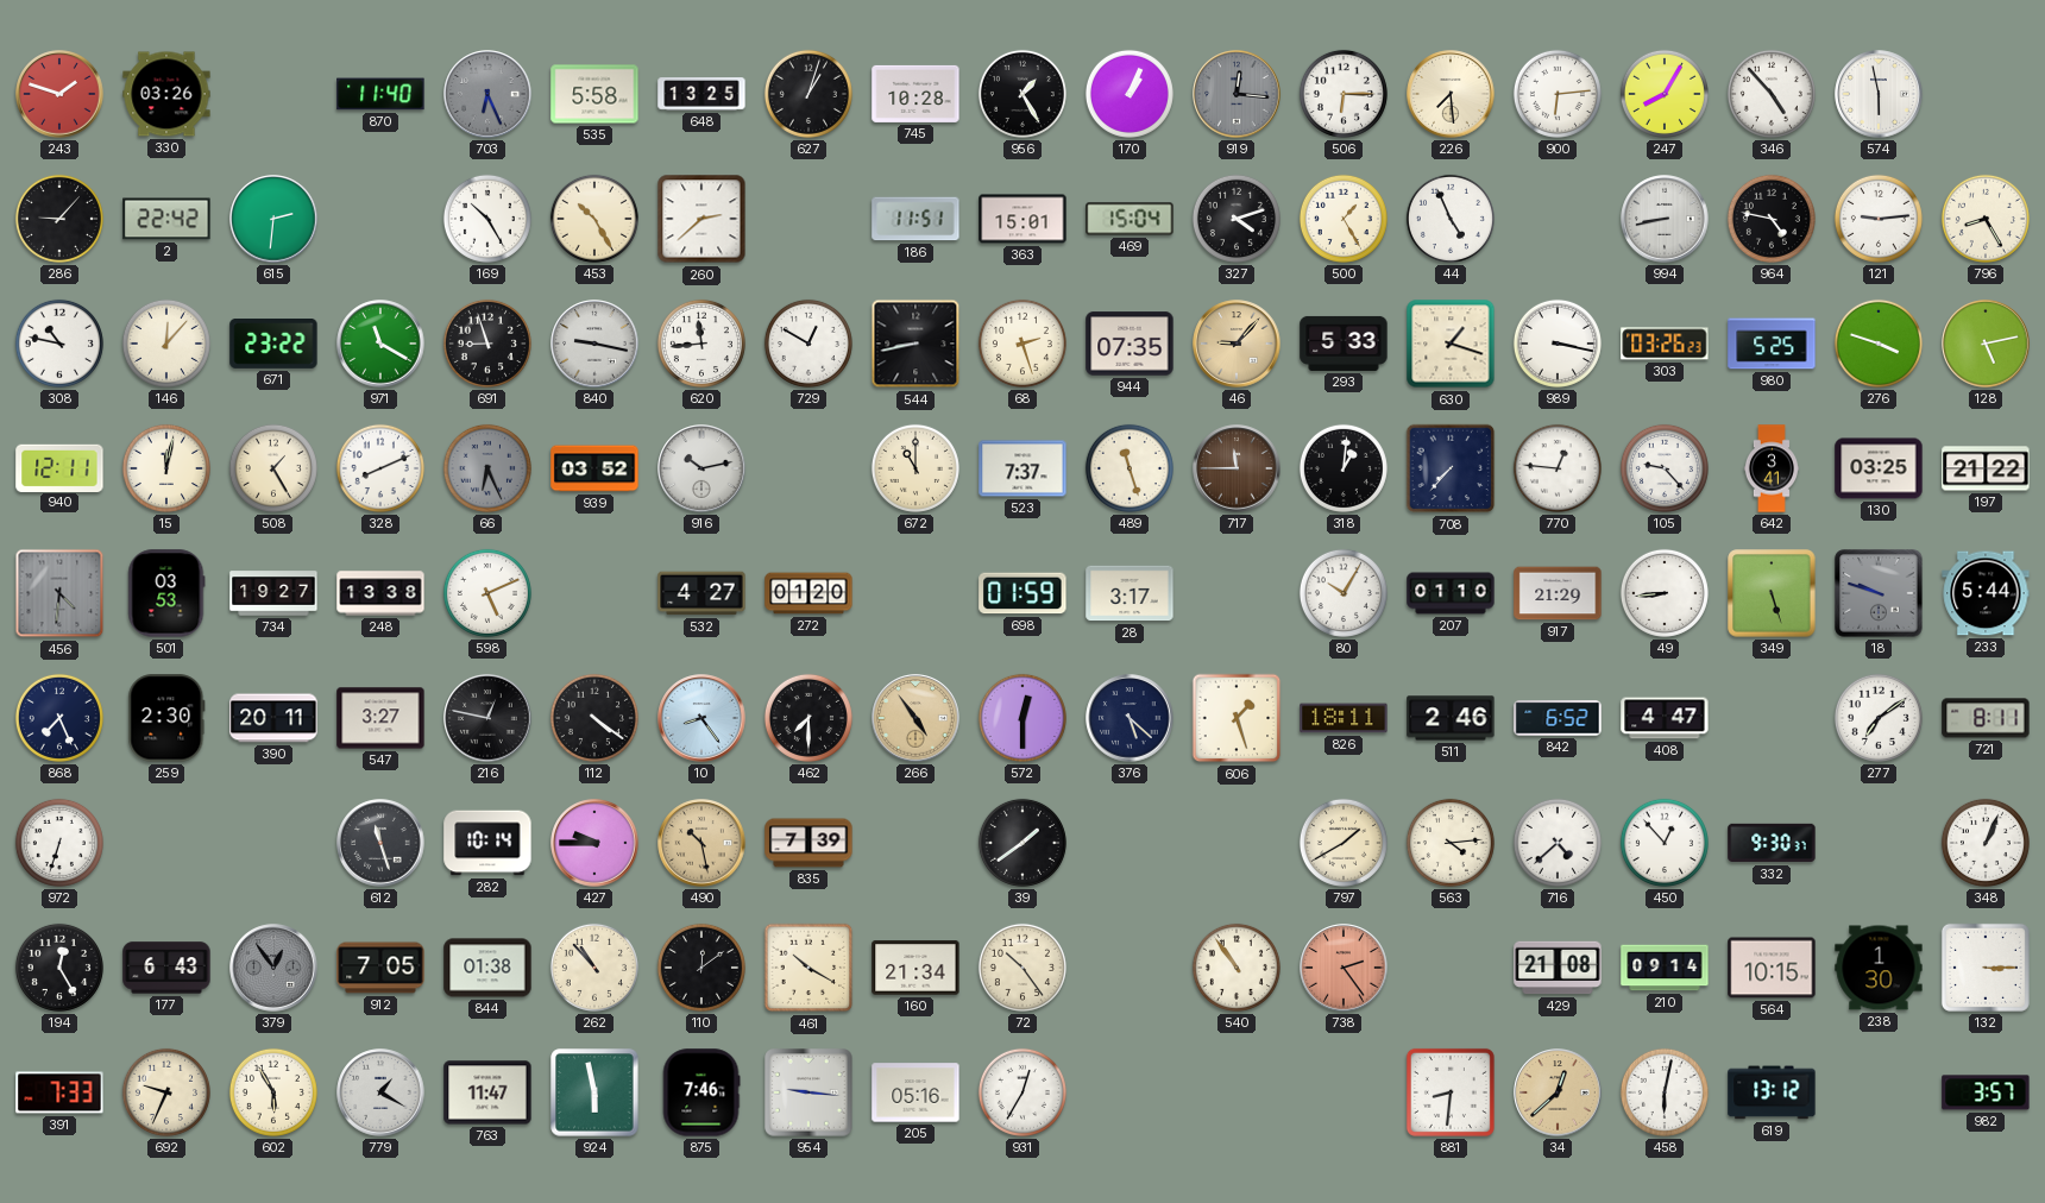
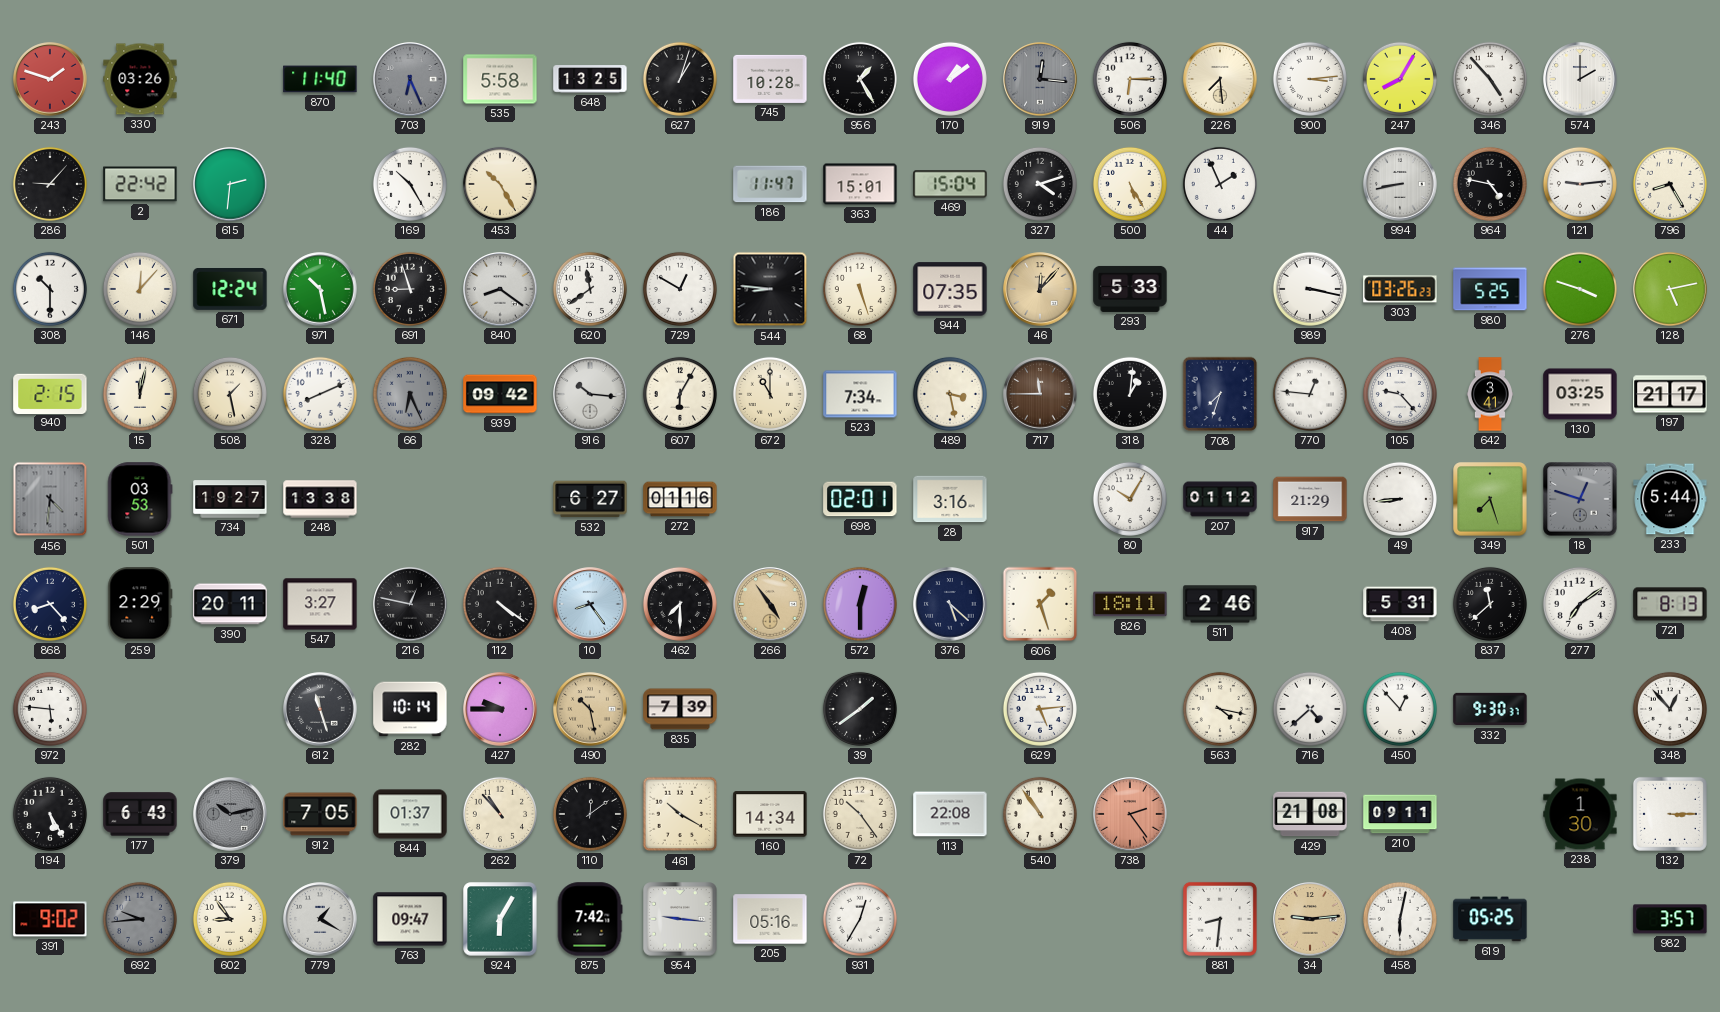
170: 1:04 -> 1:09 (950, 79)
900: 6:14 -> 3:14 (1310, 79)
574: 5:58 -> 2:00 (1580, 79)
260: 2:38 -> none (701, 219)
186: 11:51 -> 11:47 (770, 184)
500: 1:25 -> 5:25 (1130, 184)
44: 4:56 -> 1:56 (1220, 184)
308: 10:47 -> 10:30 (50, 289)
671: 23:22 -> 12:24 (230, 290)
971: 11:20 -> 10:28 (320, 289)
840: 9:17 -> 8:21 (500, 289)
620: 11:44 -> 11:39 (590, 289)
544: 8:43 -> 8:46 (770, 289)
68: 2:27 -> 5:27 (860, 289)
46: 9:07 -> 12:07 (1040, 289)
630: 1:18 -> none (1451, 344)
940: 12:11 -> 2:15 (50, 393)
508: 1:25 -> 1:28 (230, 394)
939: 03:52 -> 09:42 (500, 394)
916: 10:13 -> 10:16 (590, 394)
607: none -> 6:05 (680, 394)
523: 7:37 -> 7:34 (860, 394)
489: 11:27 -> 3:28 (950, 394)
708: 7:37 -> 7:33 (1220, 394)
197: 21:22 -> 21:17 (1670, 394)
598: 5:11 -> none (487, 593)
532: 4:27 -> 6:27 (590, 499)
272: 01:20 -> 01:16 (680, 499)
698: 01:59 -> 02:01 (860, 499)
28: 3:17 -> 3:16 (950, 499)
207: 01:10 -> 01:12 (1220, 499)
349: 5:27 -> 7:27 (1490, 499)
18: 9:48 -> 12:48 (1580, 499)
868: 7:26 -> 8:23 (50, 604)
259: 2:30 -> 2:29 (140, 604)
842: 6:52 -> none (1558, 718)
408: 4:47 -> 5:31 (1400, 604)
837: none -> 11:38 (1490, 604)
721: 8:11 -> 8:13 (1670, 604)
972: 6:33 -> 5:46 (50, 709)
629: none -> 5:14 (1040, 709)
797: 1:40 -> none (1344, 843)
563: 4:14 -> 4:17 (1220, 709)
348: 1:04 -> 12:53 (1670, 709)
194: 12:25 -> 5:25 (50, 814)
379: 12:54 -> 10:13 (230, 814)
844: 01:38 -> 01:37 (410, 814)
160: 21:34 -> 14:34 (770, 814)
113: none -> 22:08 (950, 814)
210: 09:14 -> 09:11 (1400, 814)
564: 10:15 -> none (1772, 968)
391: 7:33 -> 9:02 (50, 919)
692: 9:34 -> 9:44 (140, 919)
692 dial: cream -> grey (140, 919)
602: 5:55 -> 8:54 (230, 919)
763: 11:47 -> 09:47 (410, 919)
924: 5:58 -> 6:05 (500, 919)
875: 7:46 -> 7:42 (590, 919)
34: 12:38 -> 9:14 (1310, 919)
619: 13:12 -> 05:25 (1490, 919)
